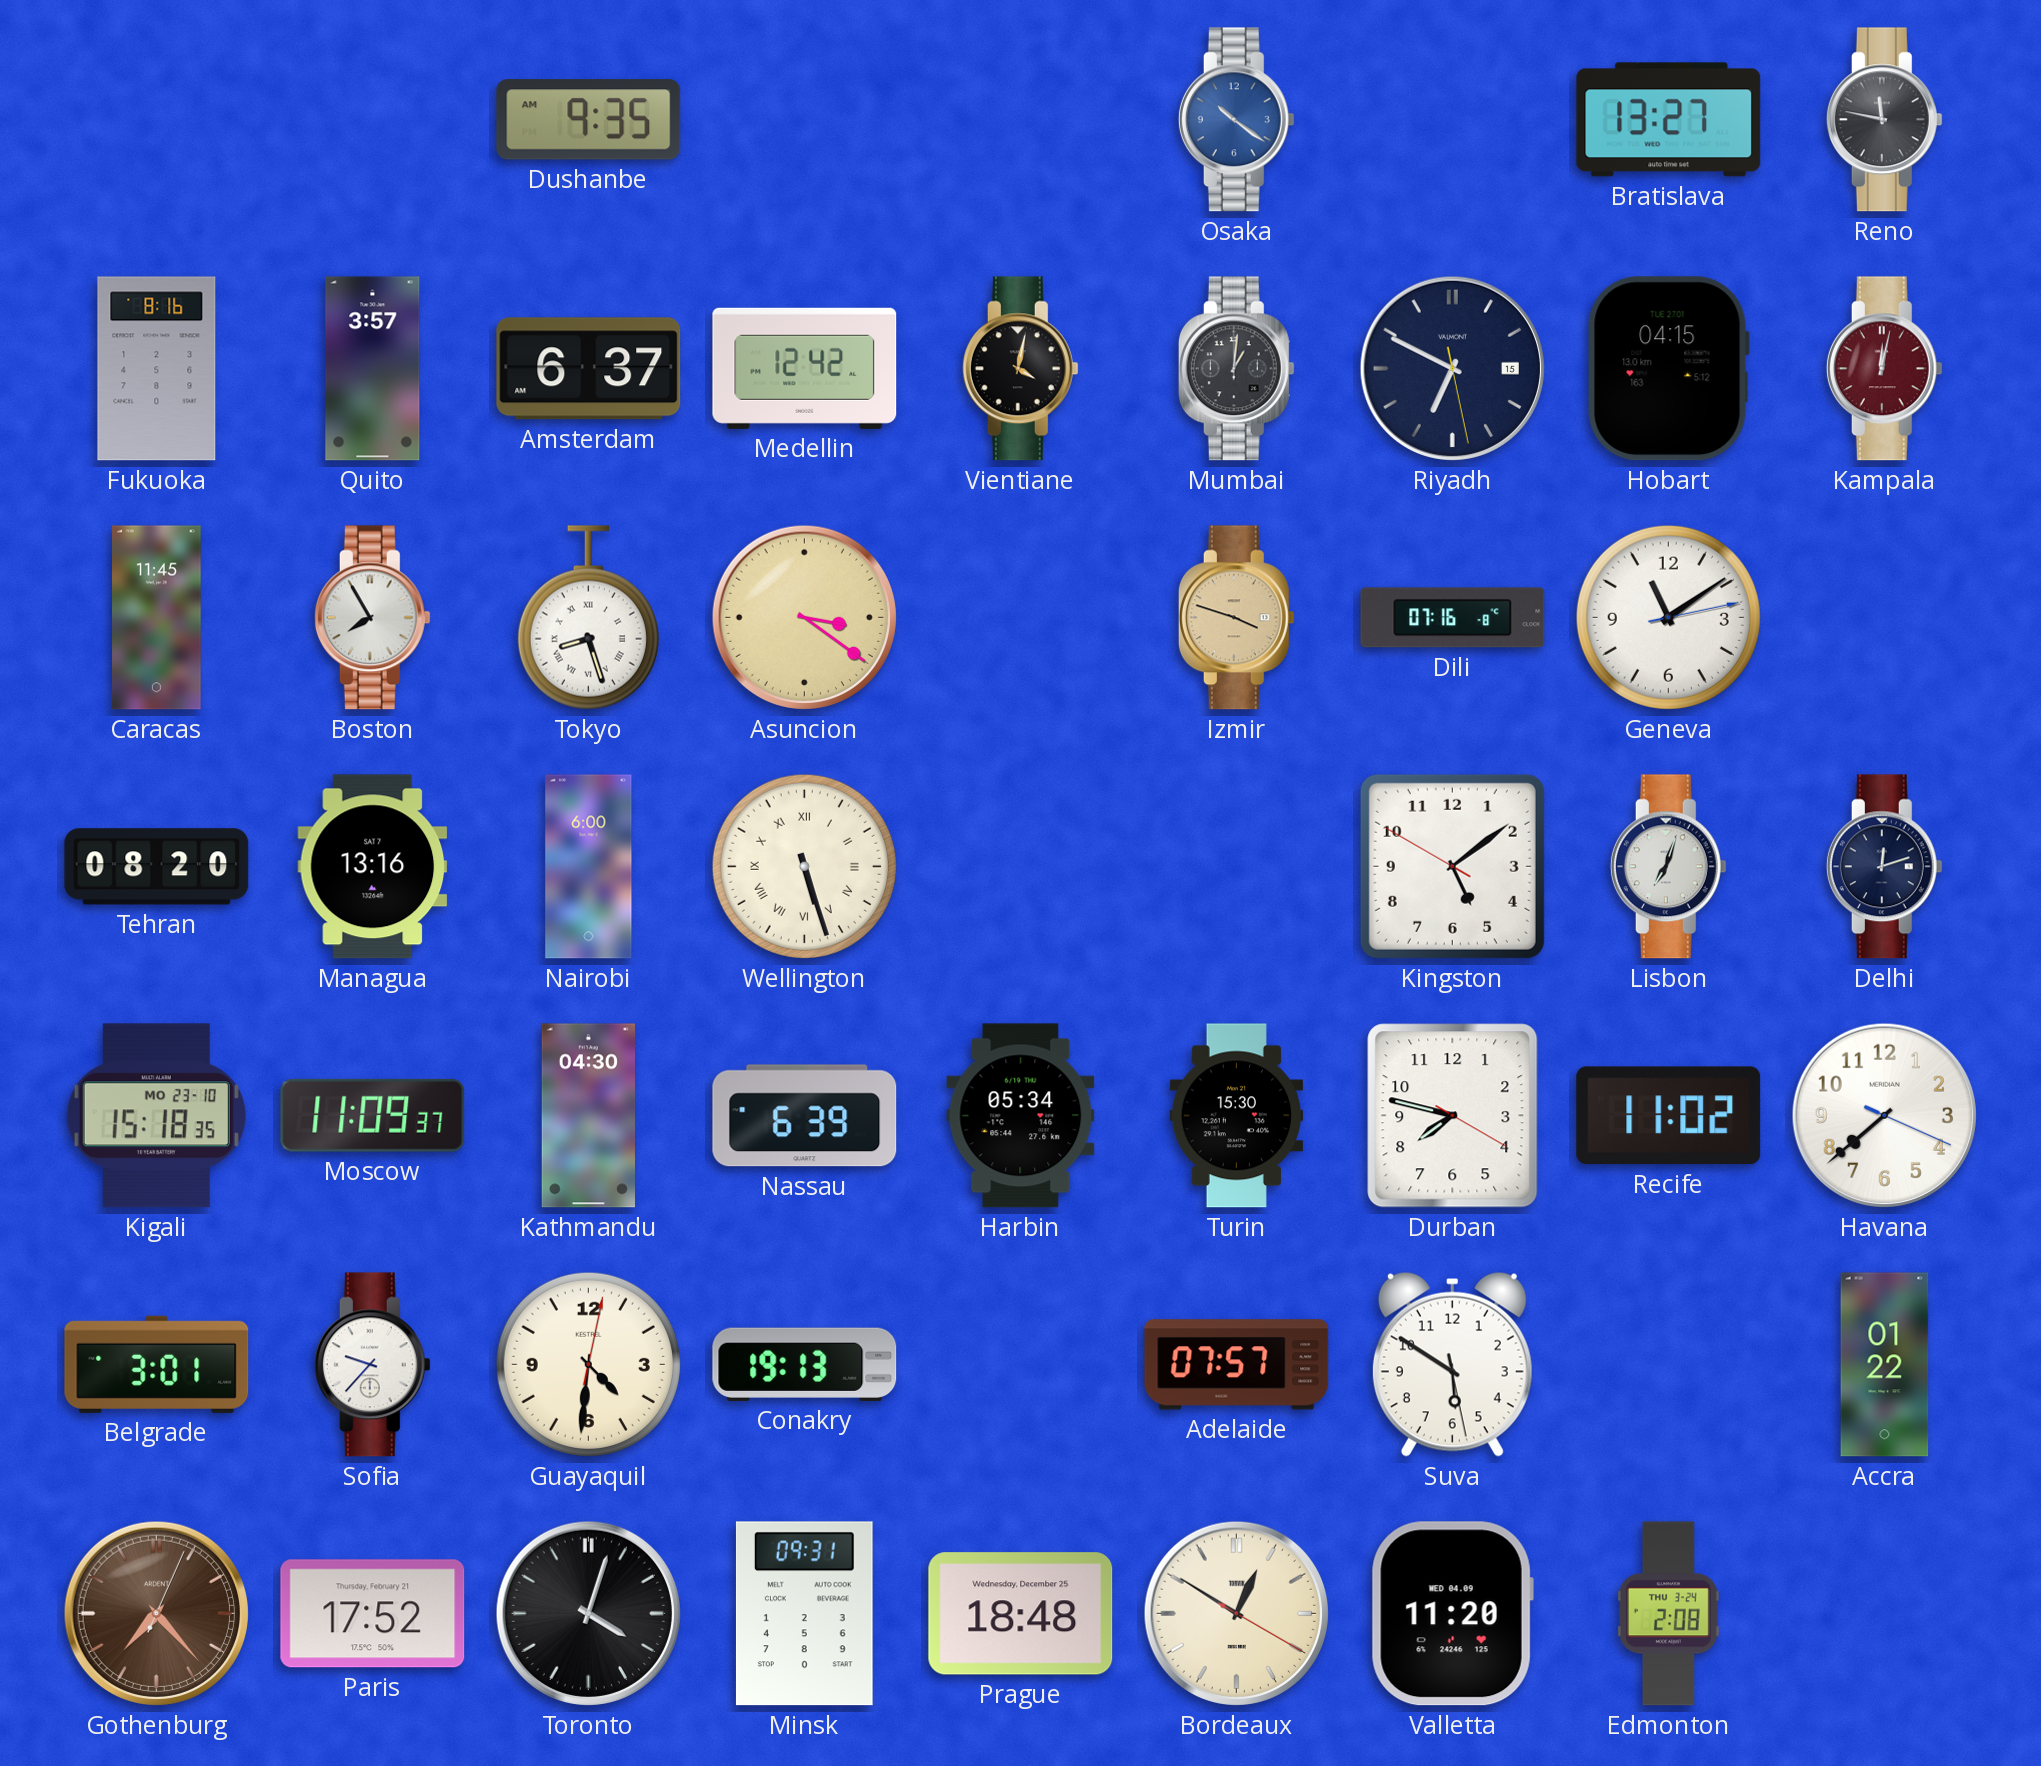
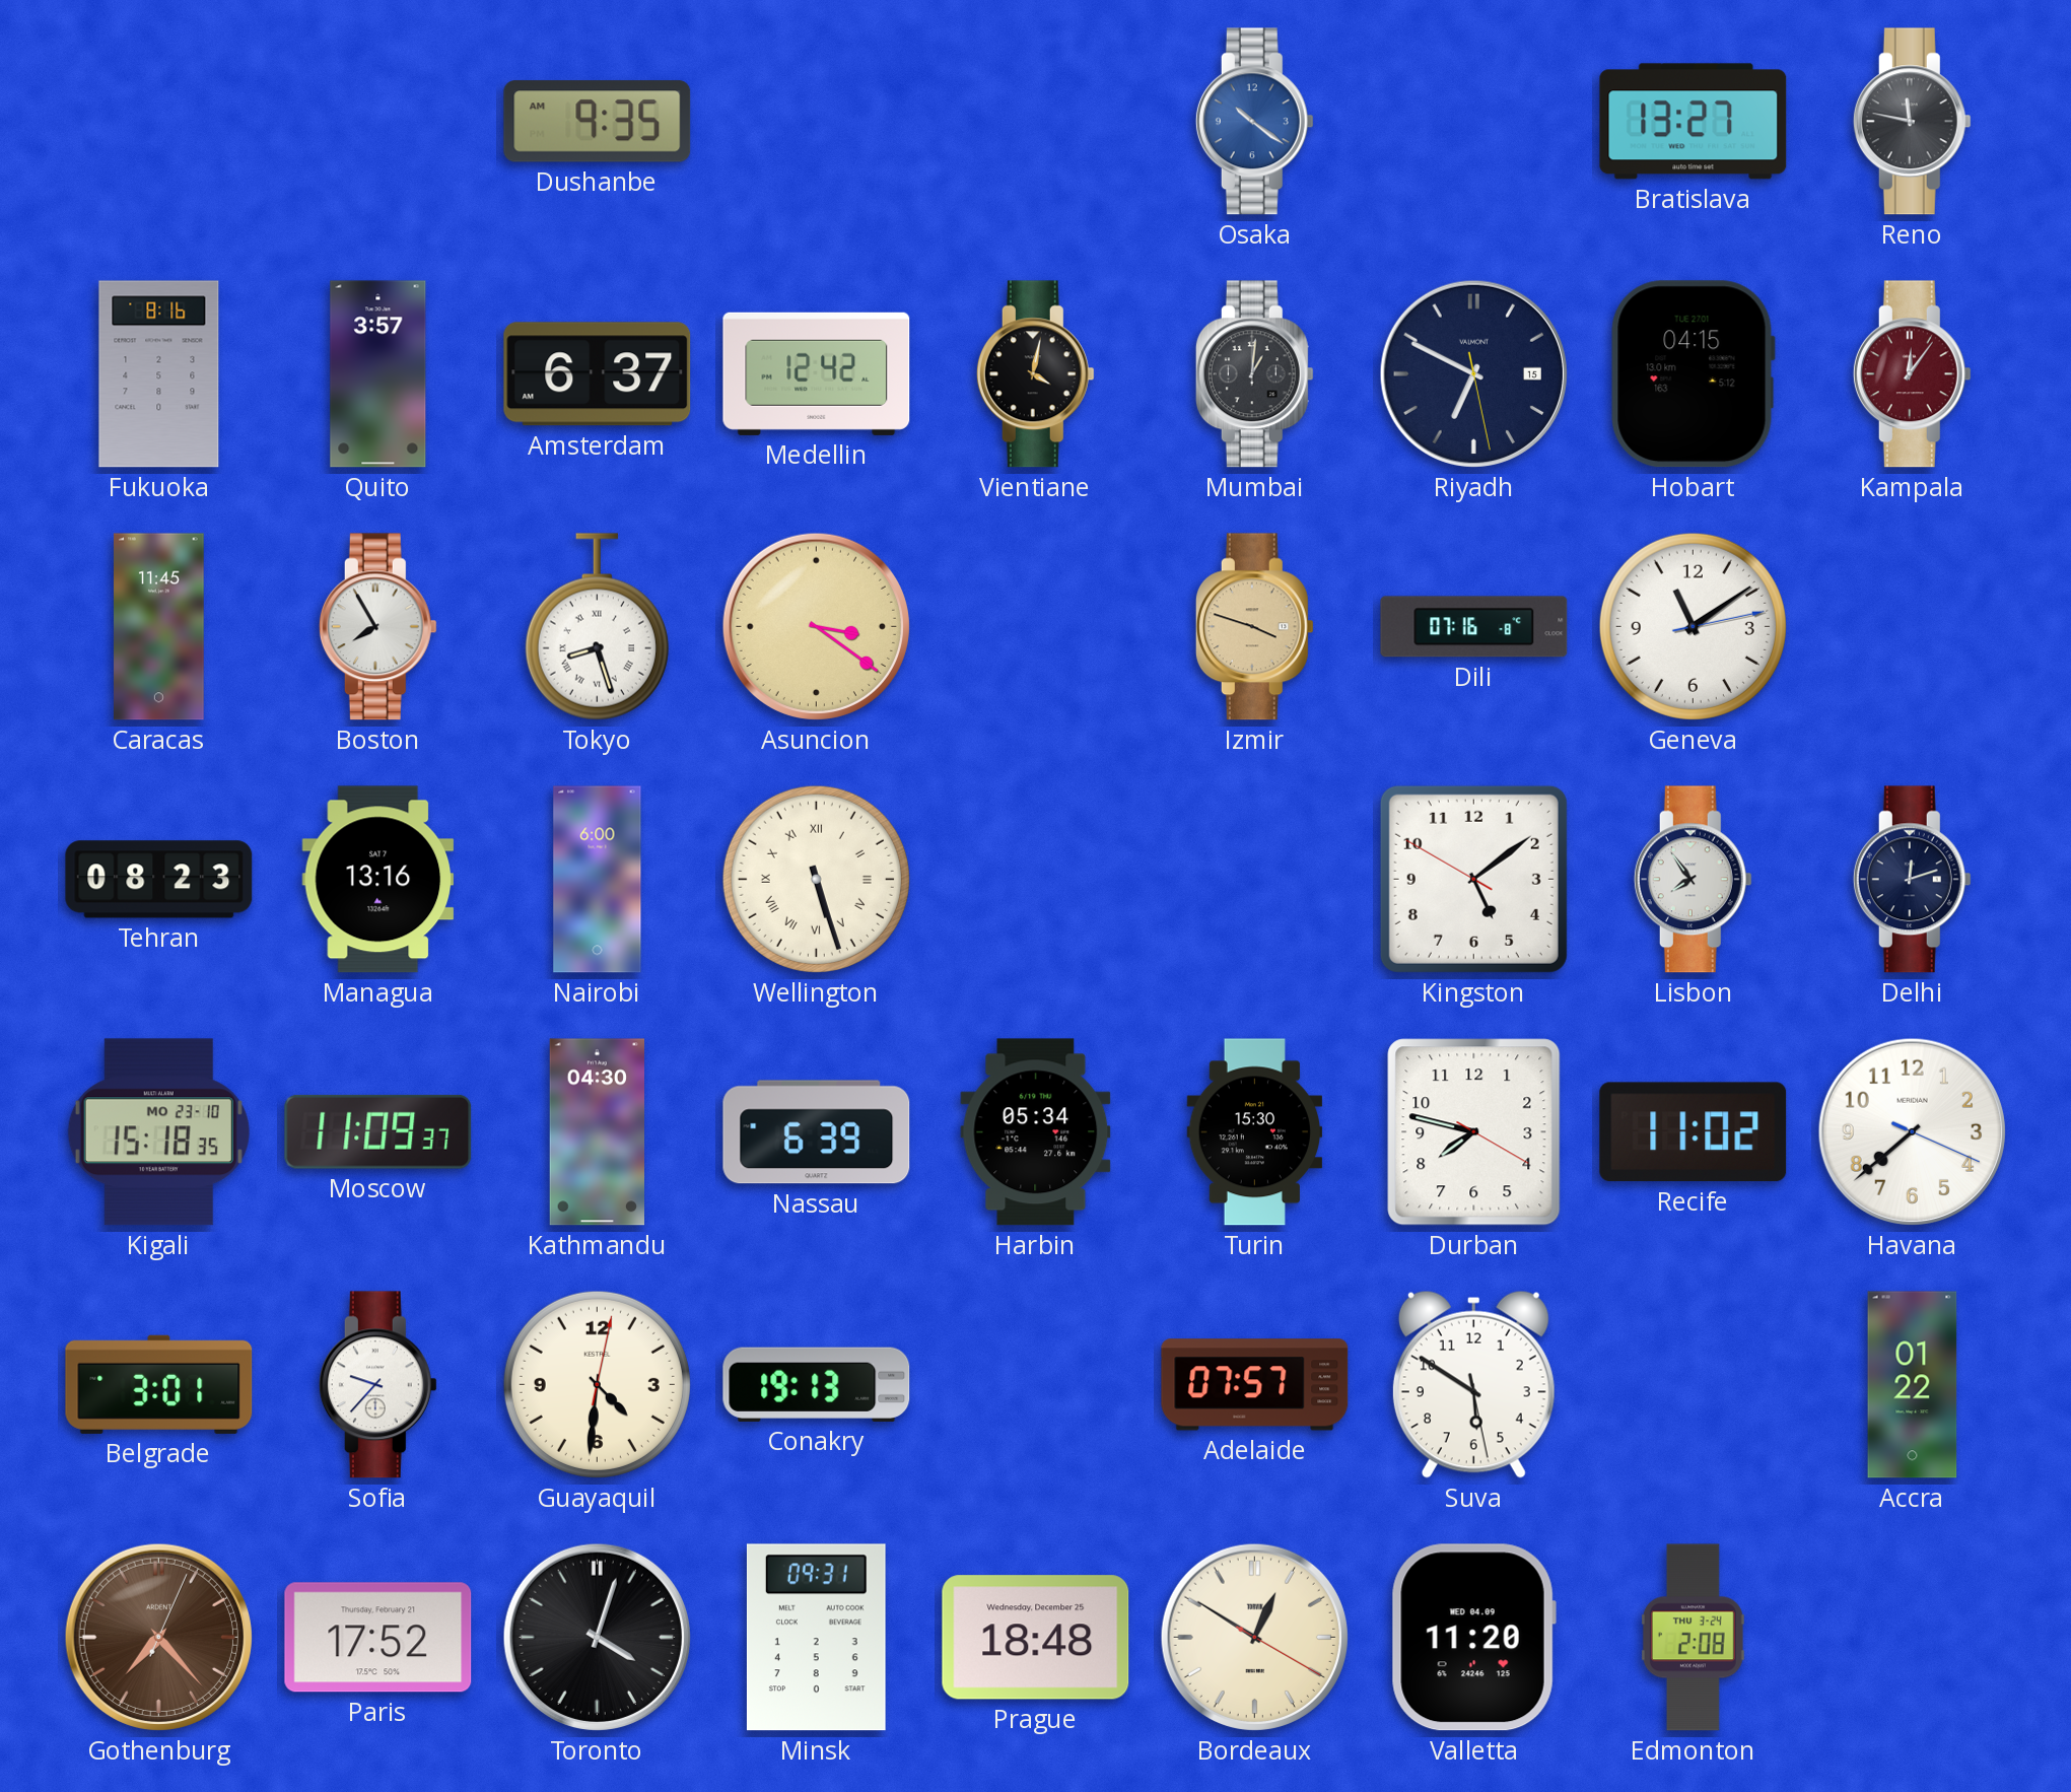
Kampala: 12:02 -> 12:06 (1912, 374)
Tehran: 08:20 -> 08:23 (159, 880)
Lisbon: 7:03 -> 7:54 (1693, 880)
